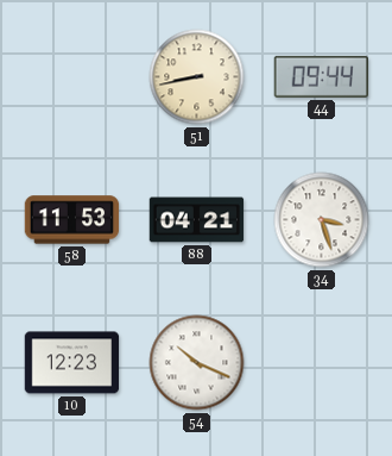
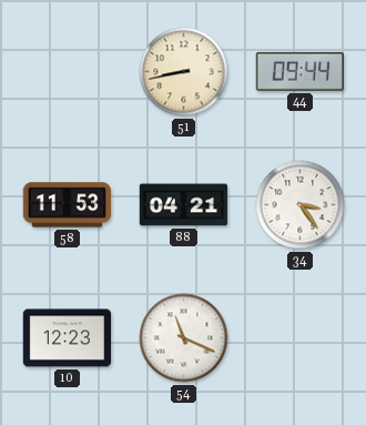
34: 3:27 -> 3:24 (301, 205)
54: 10:19 -> 11:19 (184, 338)
